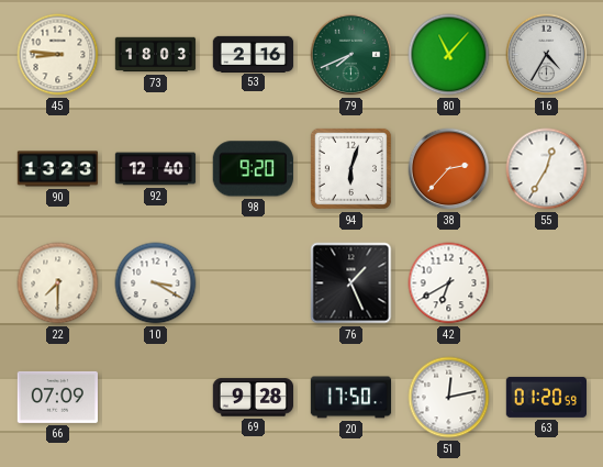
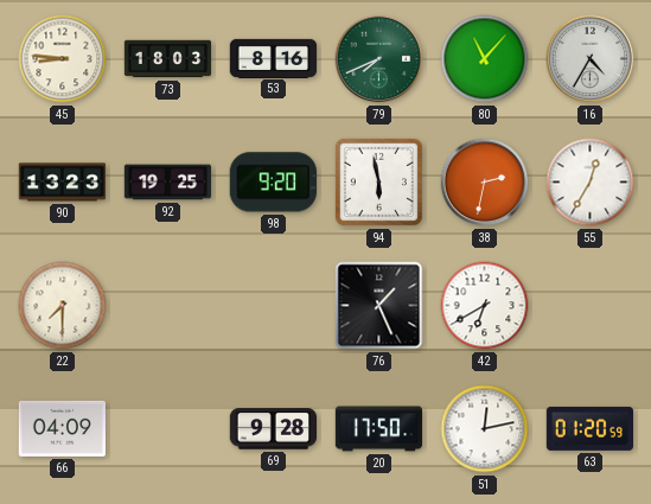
53: 2:16 -> 8:16 (274, 58)
92: 12:40 -> 19:25 (168, 183)
94: 6:03 -> 5:58 (378, 181)
38: 2:37 -> 2:32 (485, 183)
10: 3:20 -> none (156, 283)
66: 07:09 -> 04:09 (62, 428)
